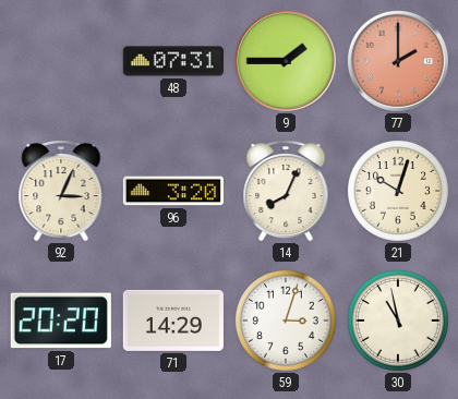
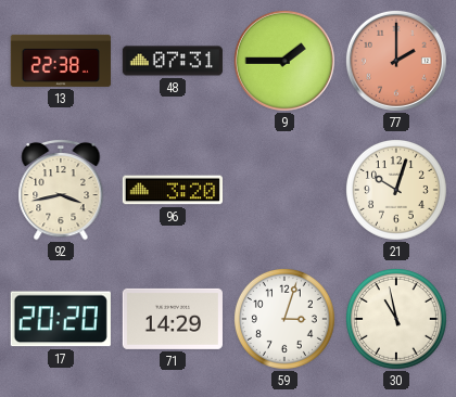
13: none -> 22:38 (61, 61)
92: 3:04 -> 3:43 (61, 190)
14: 8:04 -> none (286, 191)
